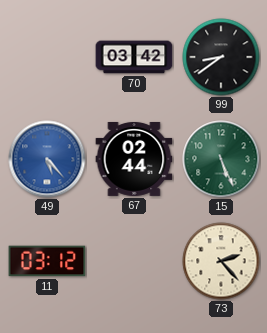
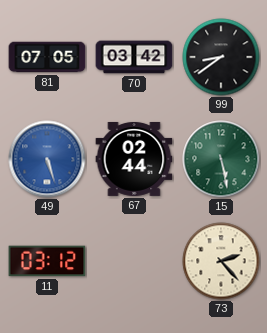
81: none -> 07:05 (47, 57)
49: 5:23 -> 5:27 (47, 159)
15: 5:26 -> 5:28 (221, 159)
